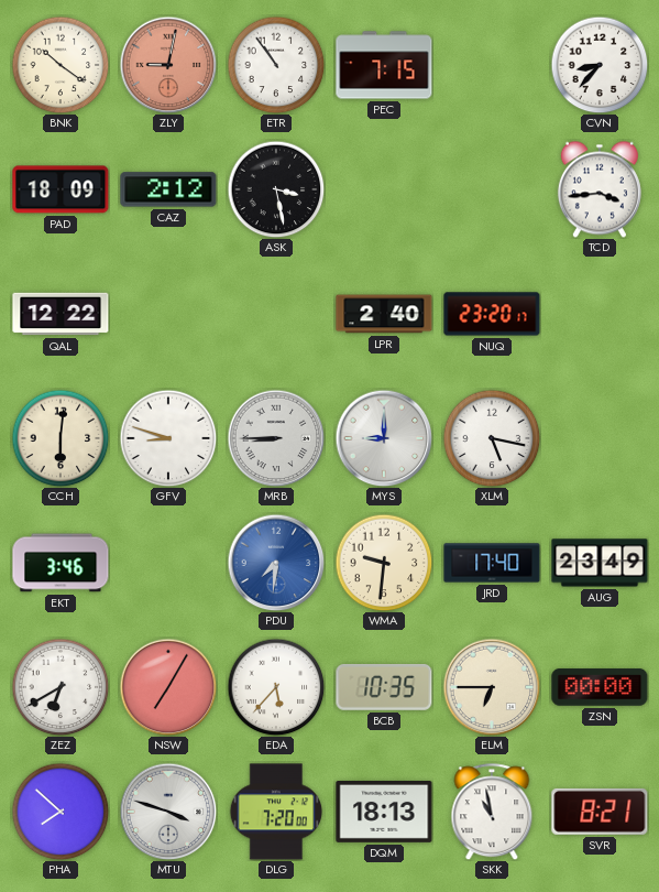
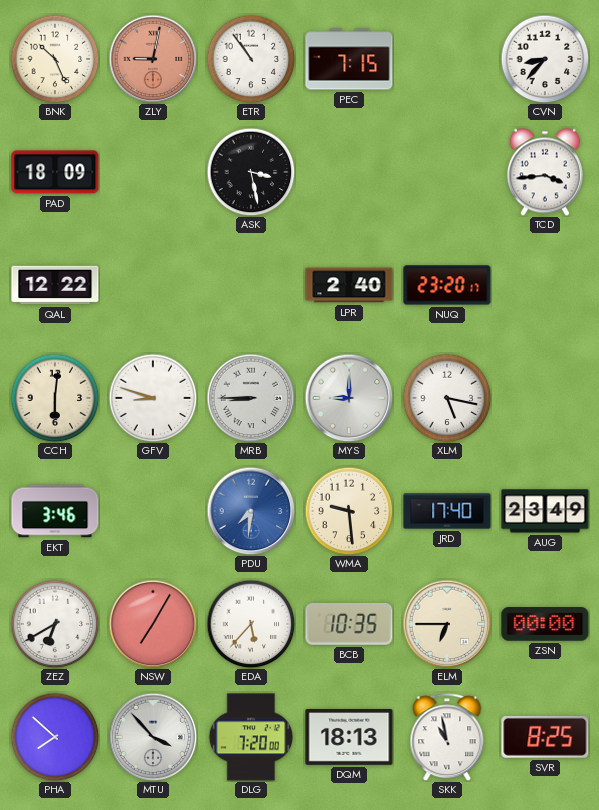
BNK: 10:21 -> 10:26 (55, 59)
CAZ: 2:12 -> none (168, 189)
WMA: 9:31 -> 9:29 (349, 511)
MTU: 3:48 -> 3:53 (153, 737)
SVR: 8:21 -> 8:25 (545, 737)
